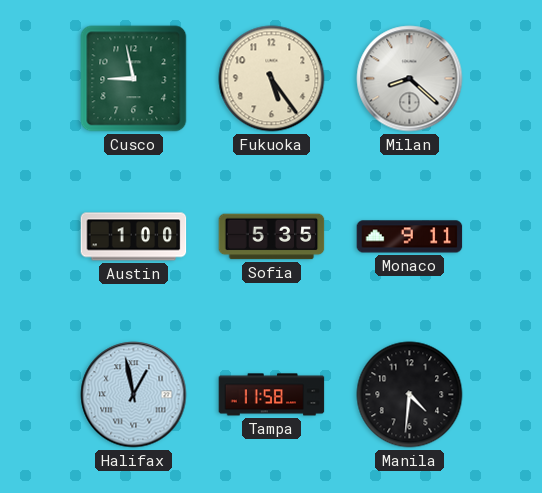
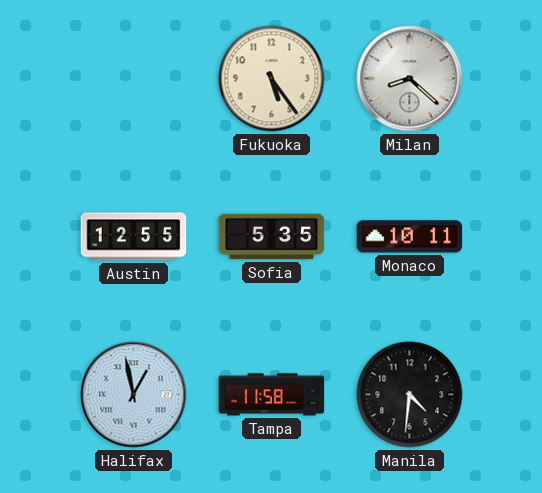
Cusco: 8:58 -> none (134, 79)
Austin: 1:00 -> 12:55 (134, 237)
Monaco: 9:11 -> 10:11 (410, 237)
